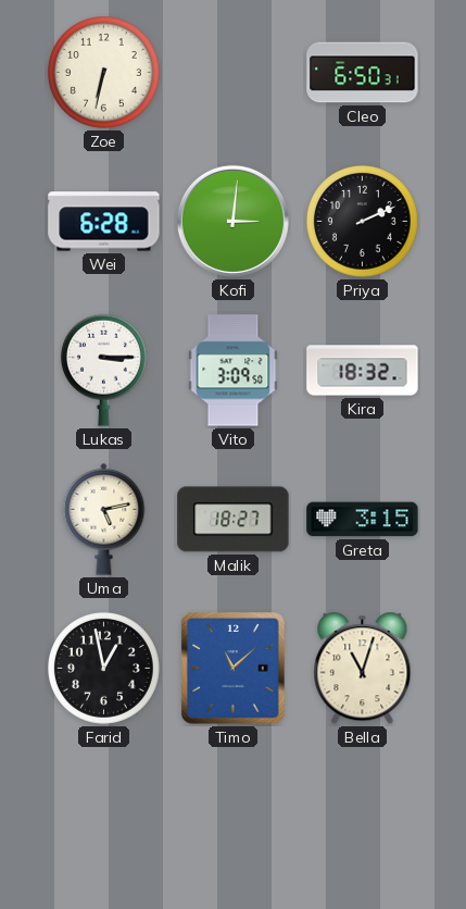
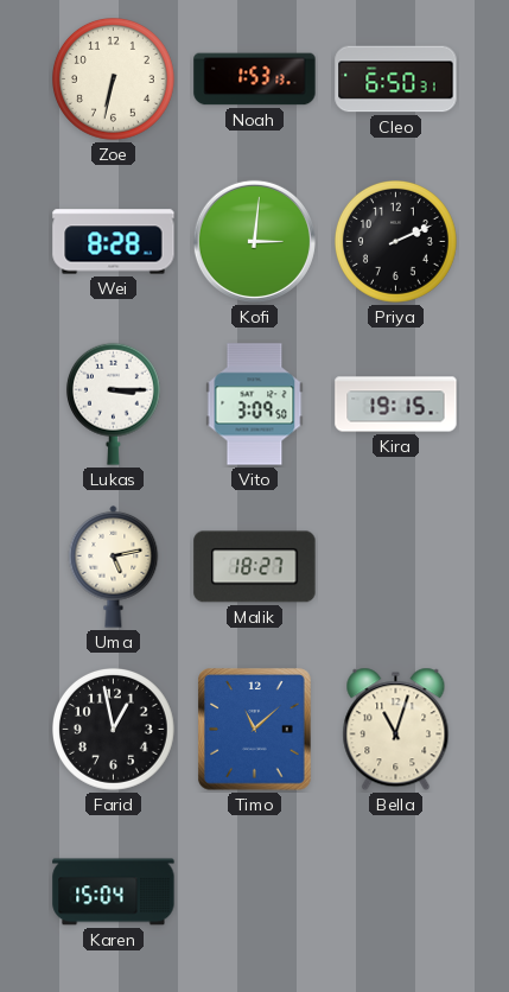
Noah: none -> 1:53 (255, 80)
Wei: 6:28 -> 8:28 (114, 242)
Kira: 18:32 -> 19:15 (396, 405)
Greta: 3:15 -> none (363, 520)
Karen: none -> 15:04 (114, 892)
